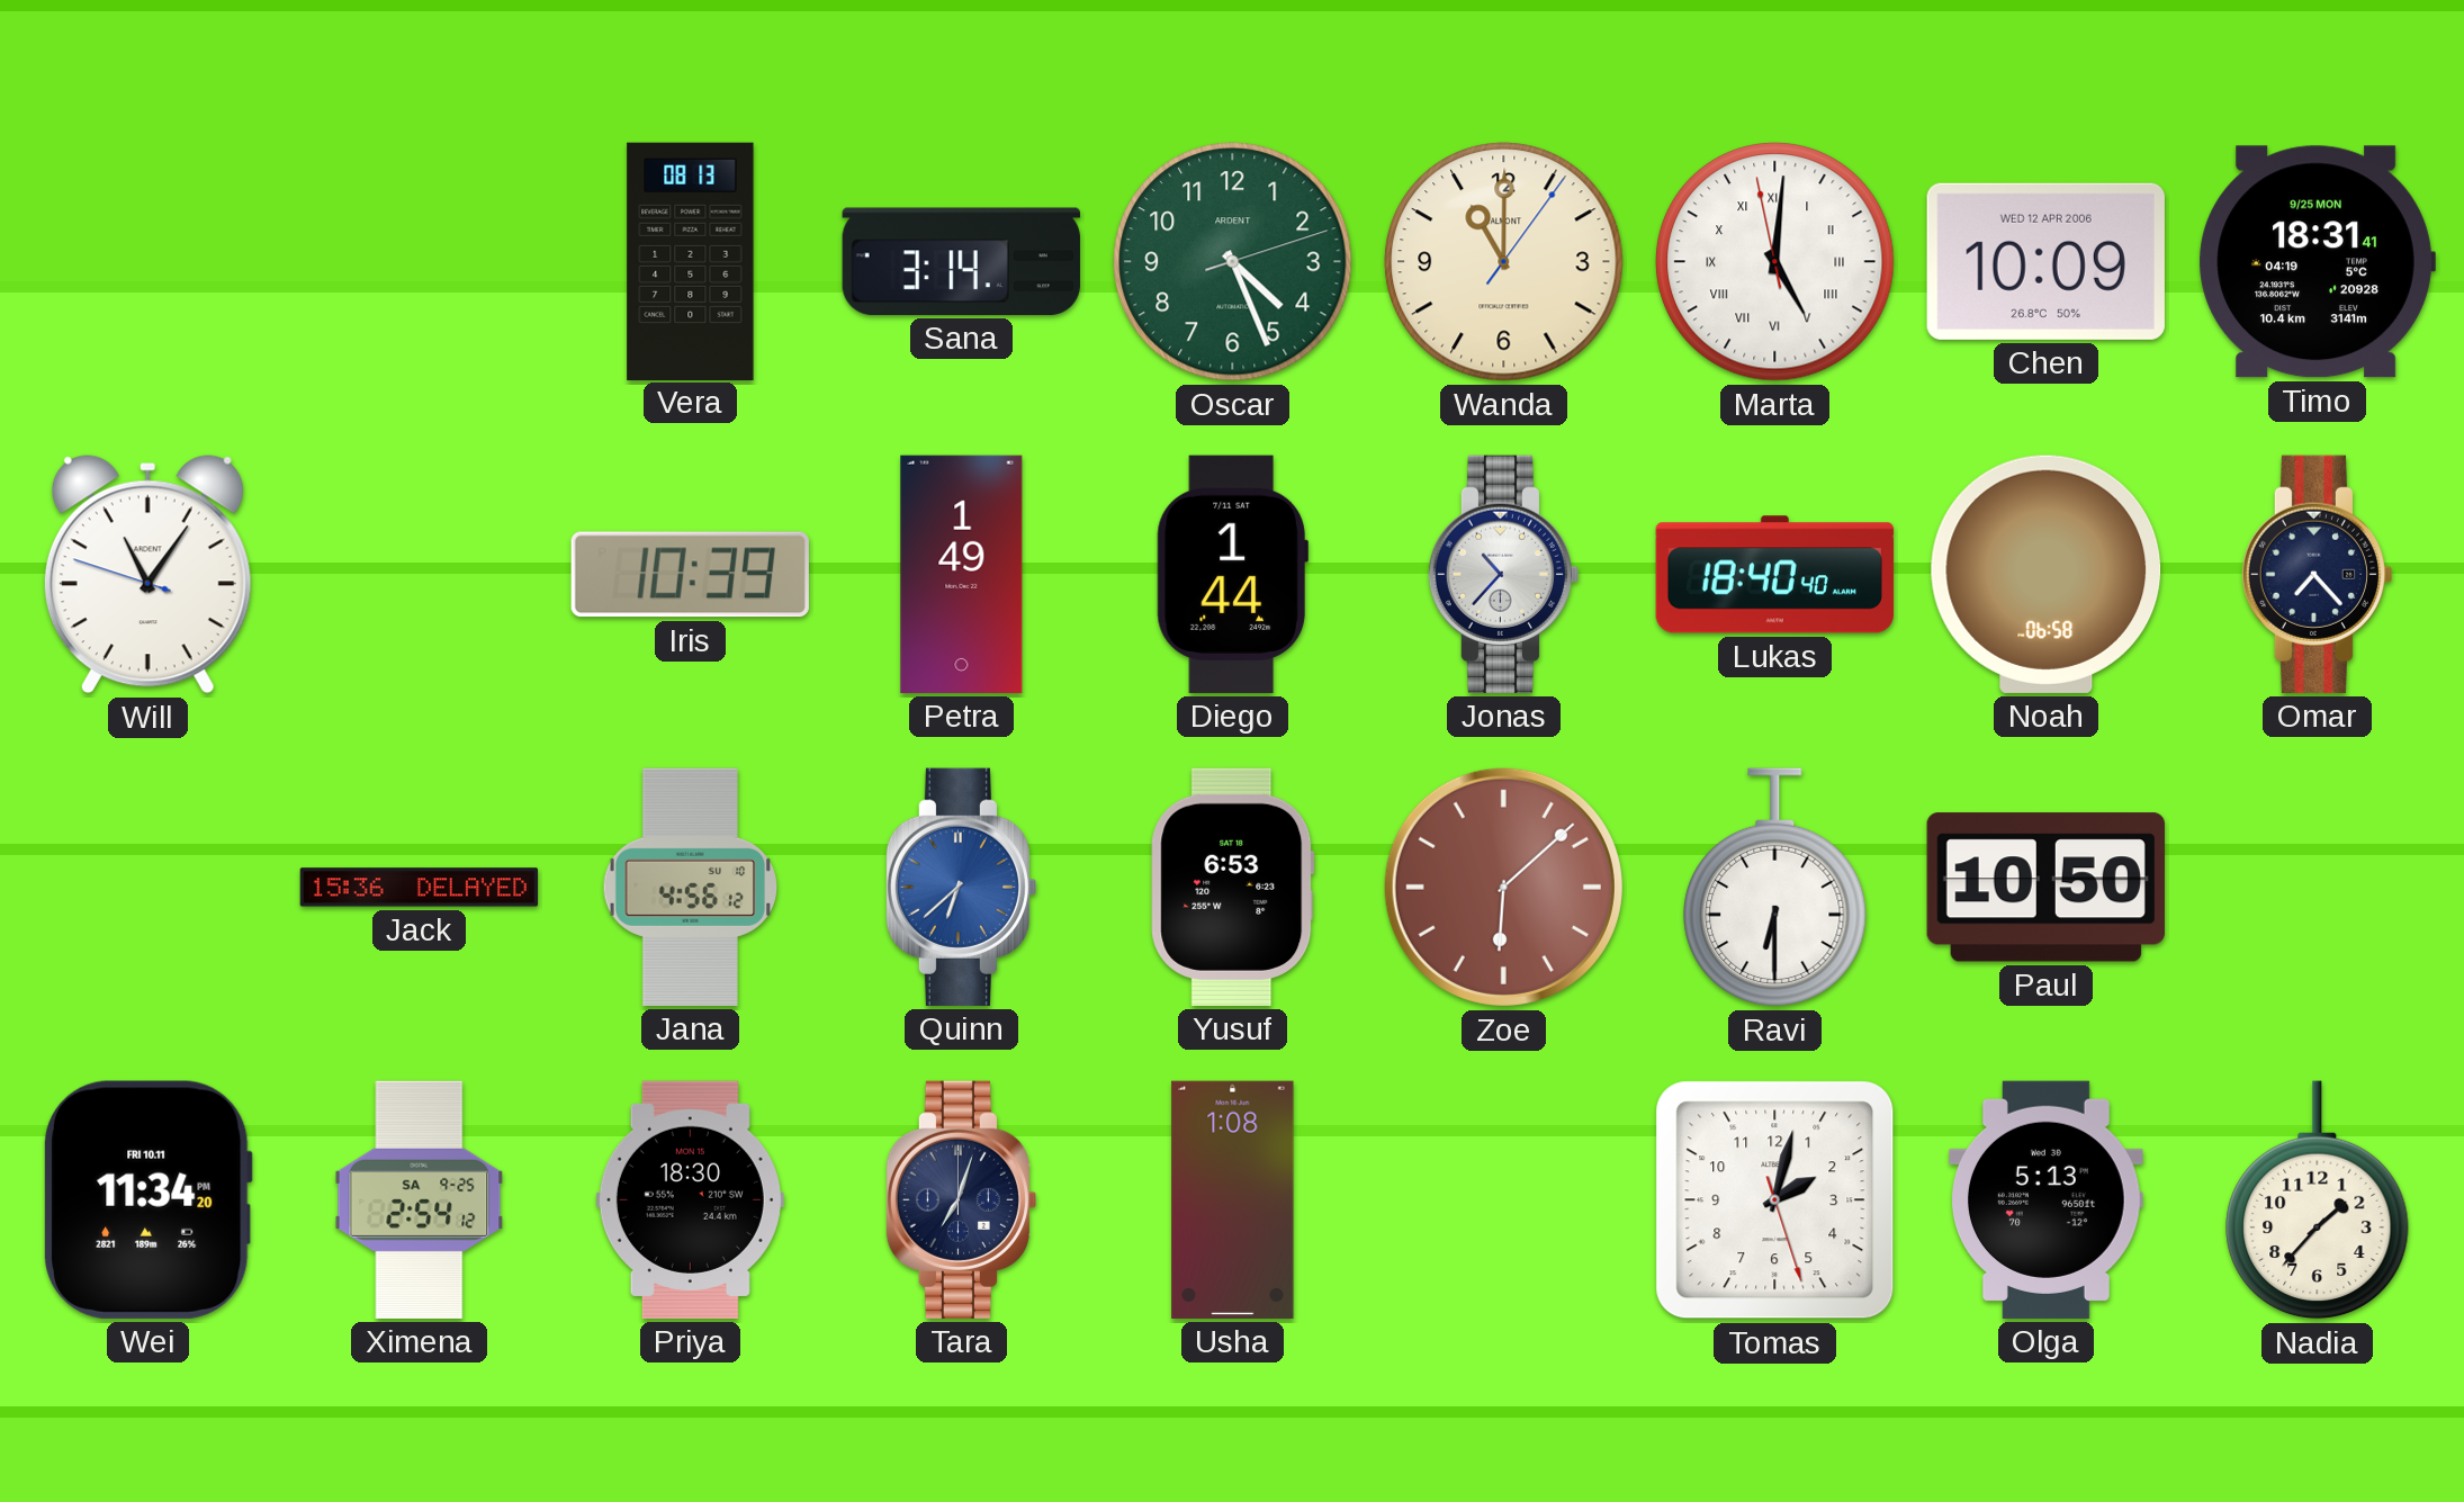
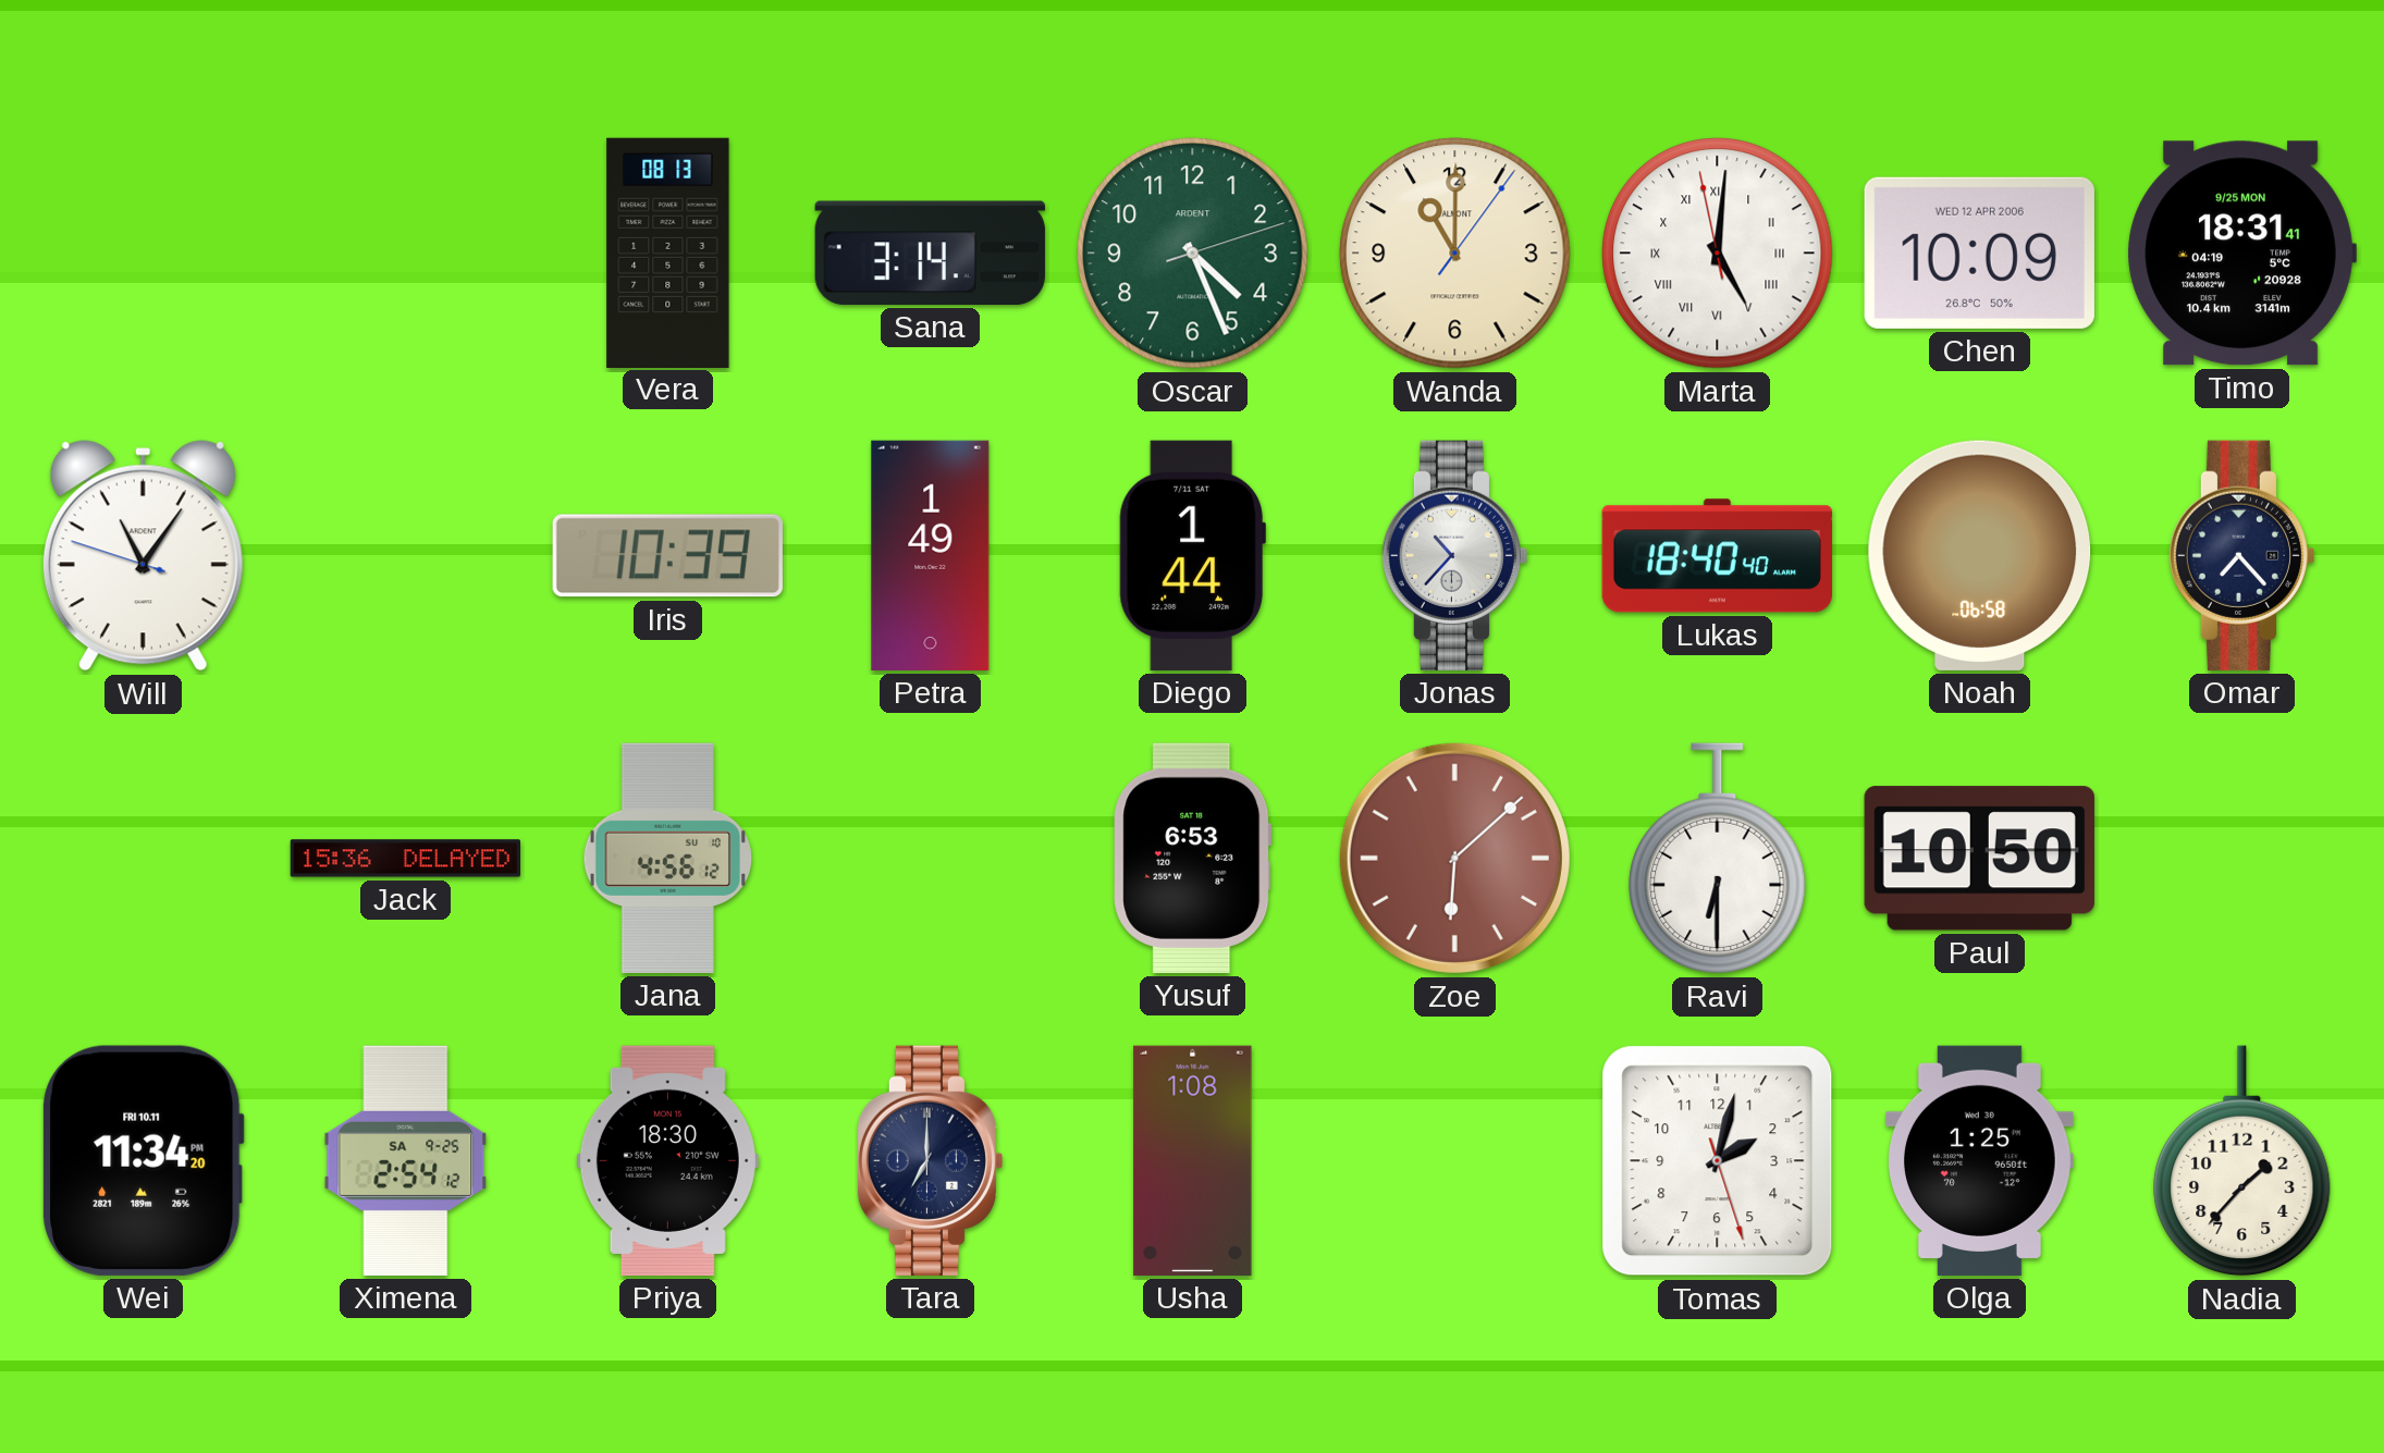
Quinn: 6:38 -> none (961, 887)
Tara: 7:03 -> 7:00 (930, 1160)
Olga: 5:13 -> 1:25 (1979, 1160)
